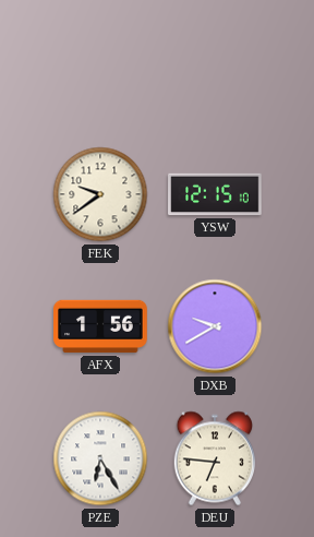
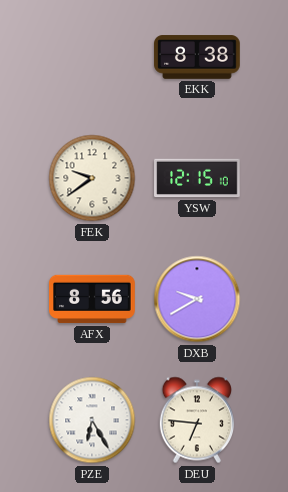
EKK: none -> 8:38 (197, 57)
AFX: 1:56 -> 8:56 (92, 299)
